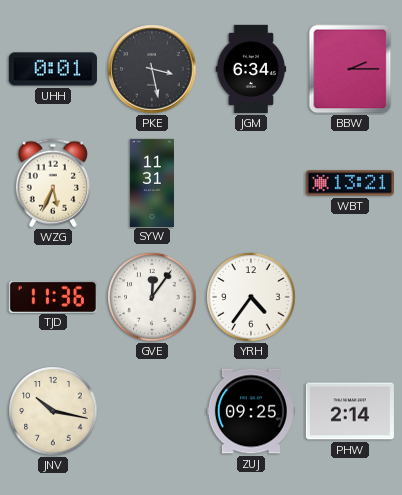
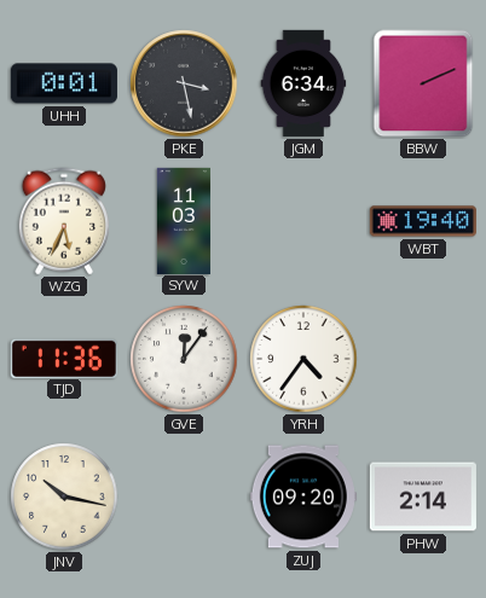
BBW: 2:15 -> 2:11 (423, 83)
SYW: 11:31 -> 11:03 (184, 220)
WBT: 13:21 -> 19:40 (423, 221)
ZUJ: 09:25 -> 09:20 (303, 497)
